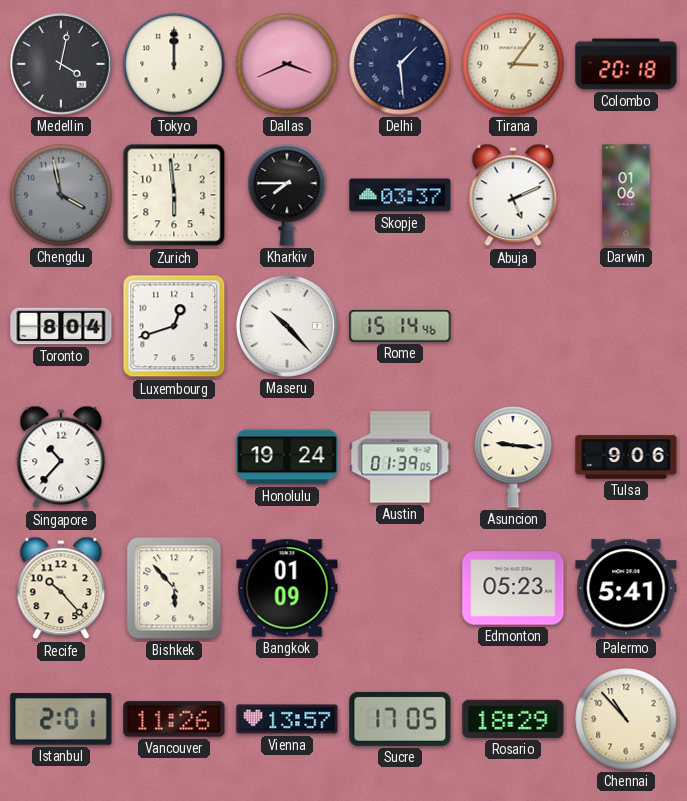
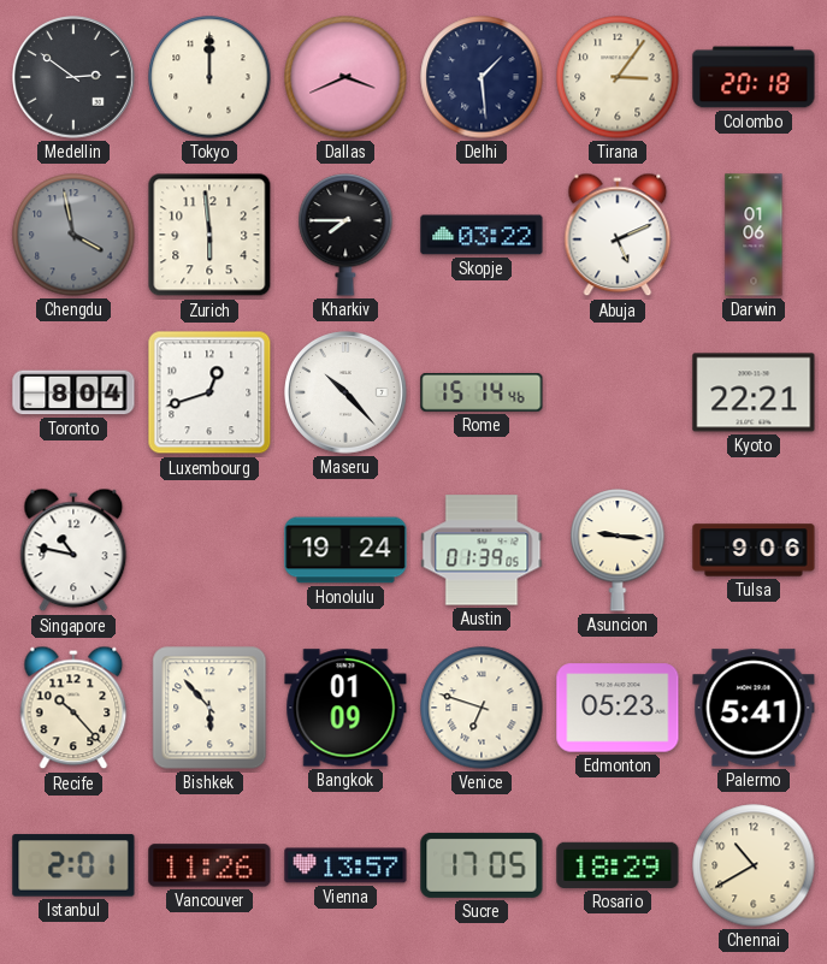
Medellin: 4:02 -> 2:51 (75, 78)
Skopje: 03:37 -> 03:22 (482, 235)
Kyoto: none -> 22:21 (754, 392)
Singapore: 10:37 -> 10:47 (73, 550)
Venice: none -> 6:48 (482, 708)
Chennai: 10:53 -> 10:40 (754, 865)
